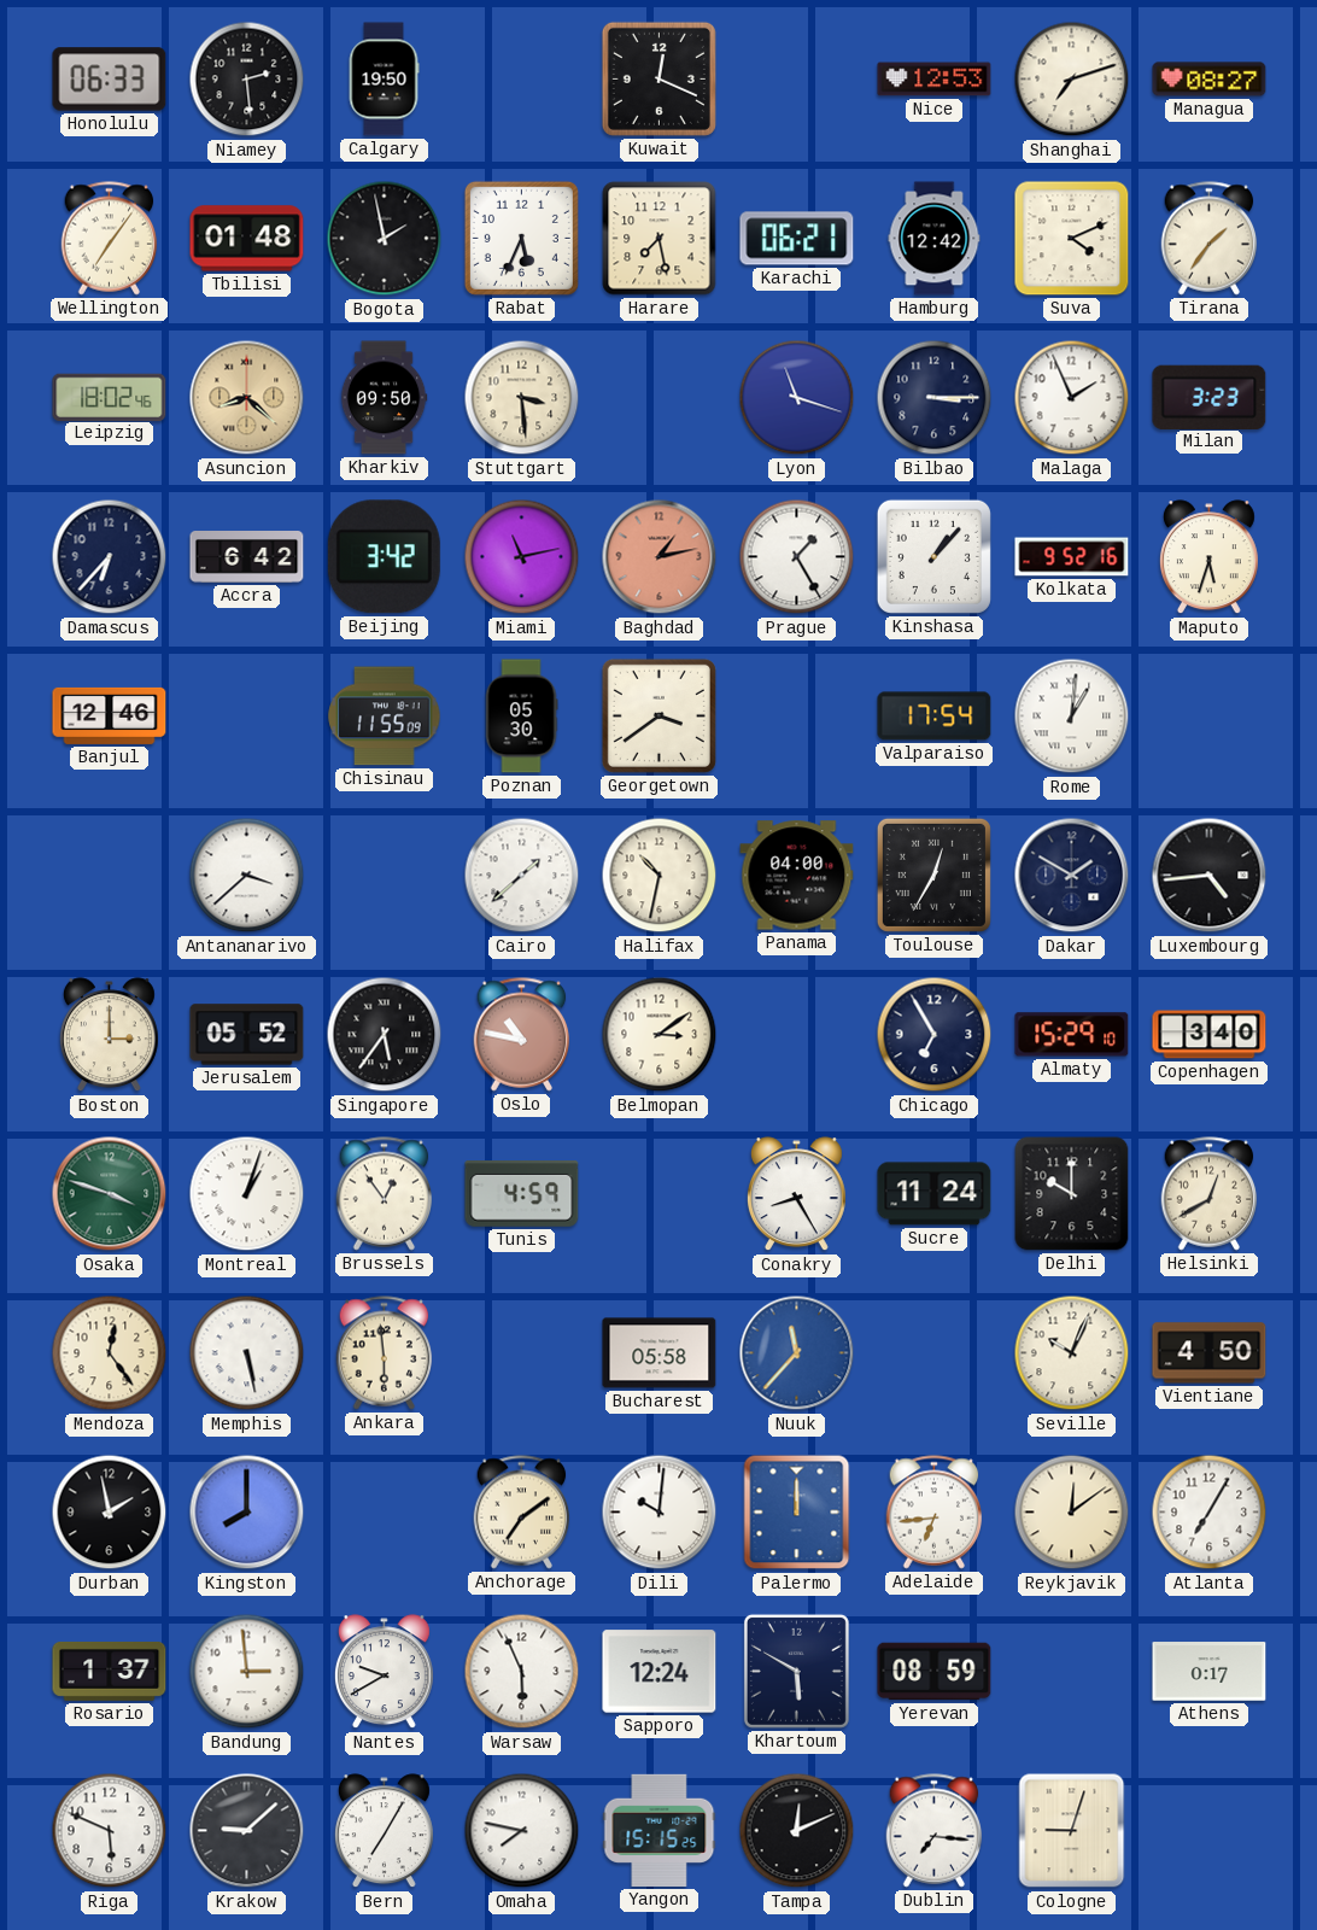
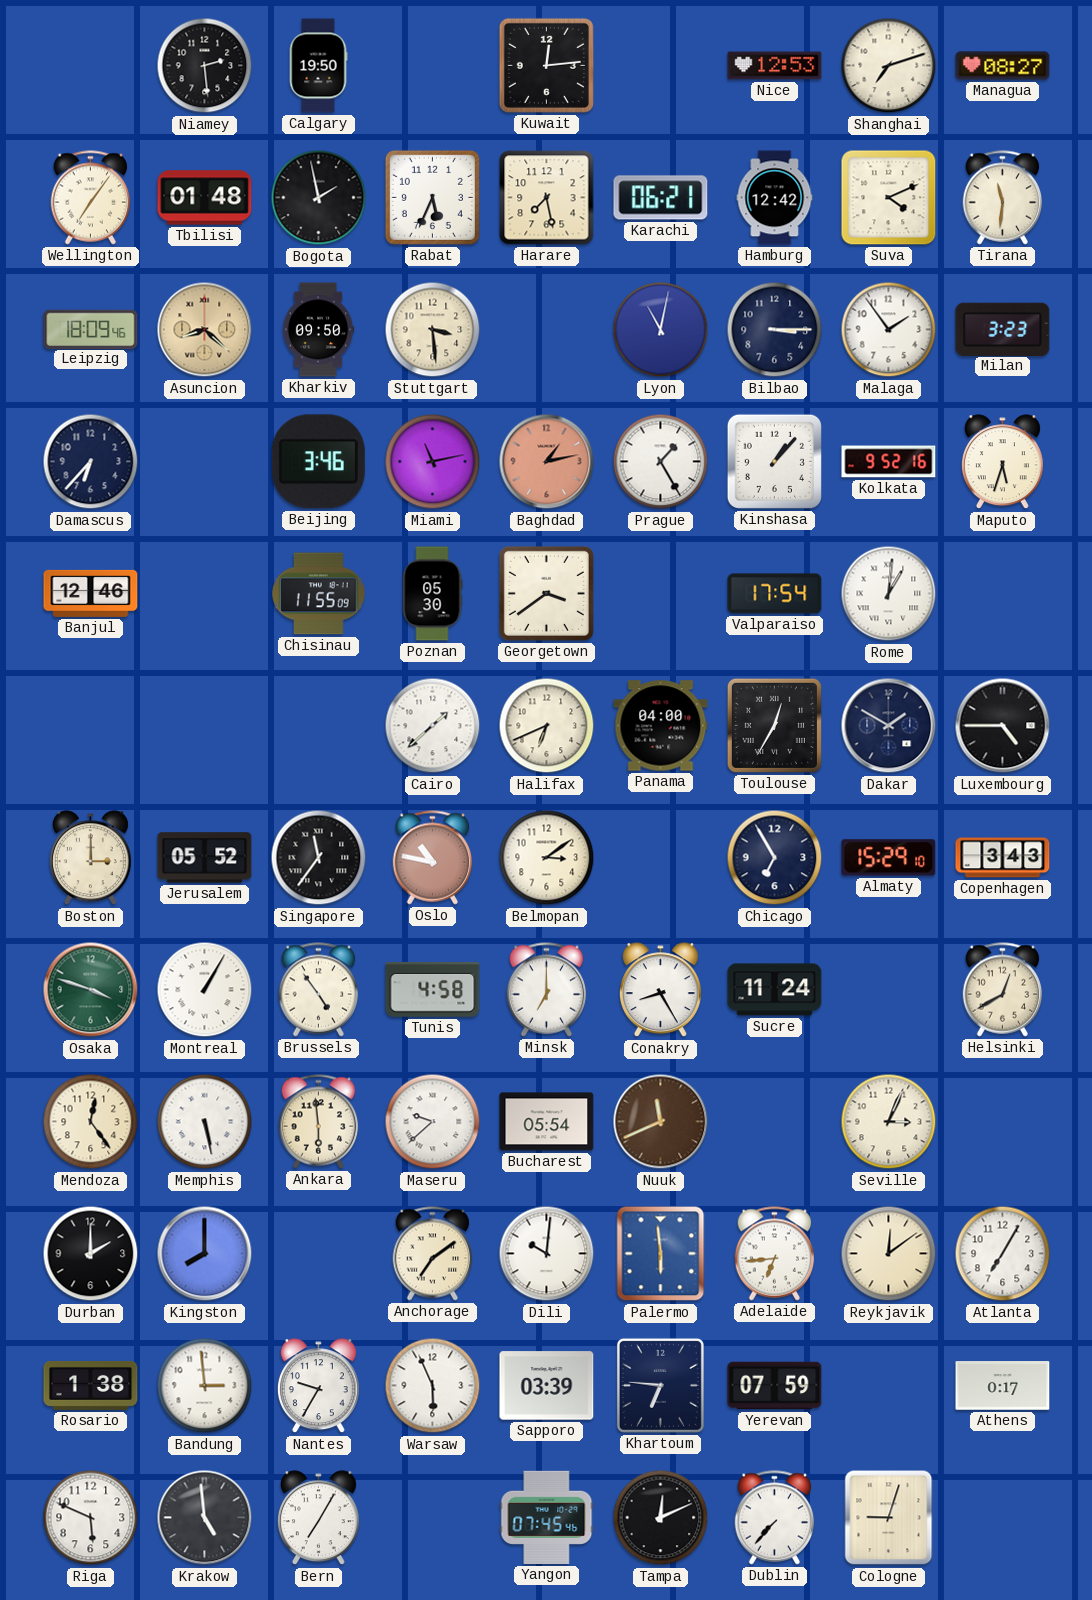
Honolulu: 06:33 -> none (110, 80)
Kuwait: 12:19 -> 12:14 (546, 65)
Tirana: 1:36 -> 11:31 (1003, 198)
Leipzig: 18:02 -> 18:09 (91, 329)
Lyon: 11:18 -> 11:02 (661, 330)
Malaga: 1:56 -> 1:54 (889, 330)
Accra: 6:42 -> none (247, 557)
Beijing: 3:42 -> 3:46 (318, 462)
Antananarivo: 3:38 -> none (247, 876)
Halifax: 10:32 -> 6:41 (547, 726)
Luxembourg: 4:44 -> 4:45 (1003, 726)
Singapore: 5:36 -> 11:36 (319, 858)
Copenhagen: 3:40 -> 3:43 (1003, 858)
Montreal: 1:03 -> 1:05 (205, 990)
Brussels: 12:54 -> 4:54 (319, 990)
Tunis: 4:59 -> 4:58 (433, 990)
Minsk: none -> 7:00 (547, 990)
Delhi: 10:00 -> none (1072, 1194)
Maseru: none -> 9:38 (433, 1122)
Bucharest: 05:58 -> 05:54 (547, 1122)
Nuuk: 11:37 -> 11:41 (661, 1122)
Nuuk dial: blue -> brown (661, 1122)
Seville: 10:04 -> 3:04 (889, 1122)
Vientiane: 4:50 -> none (1210, 1353)
Durban: 1:58 -> 2:00 (91, 1254)
Palermo: 12:00 -> 5:59 (661, 1254)
Rosario: 1:37 -> 1:38 (91, 1385)
Nantes: 9:40 -> 9:35 (318, 1386)
Sapporo: 12:24 -> 03:39 (547, 1386)
Khartoum: 5:50 -> 6:46 (660, 1385)
Yerevan: 08:59 -> 07:59 (775, 1386)
Krakow: 9:08 -> 4:59 (205, 1518)
Omaha: 7:47 -> none (522, 1831)
Yangon: 15:15 -> 07:45 (547, 1517)
Dublin: 7:16 -> 7:37 (775, 1518)
